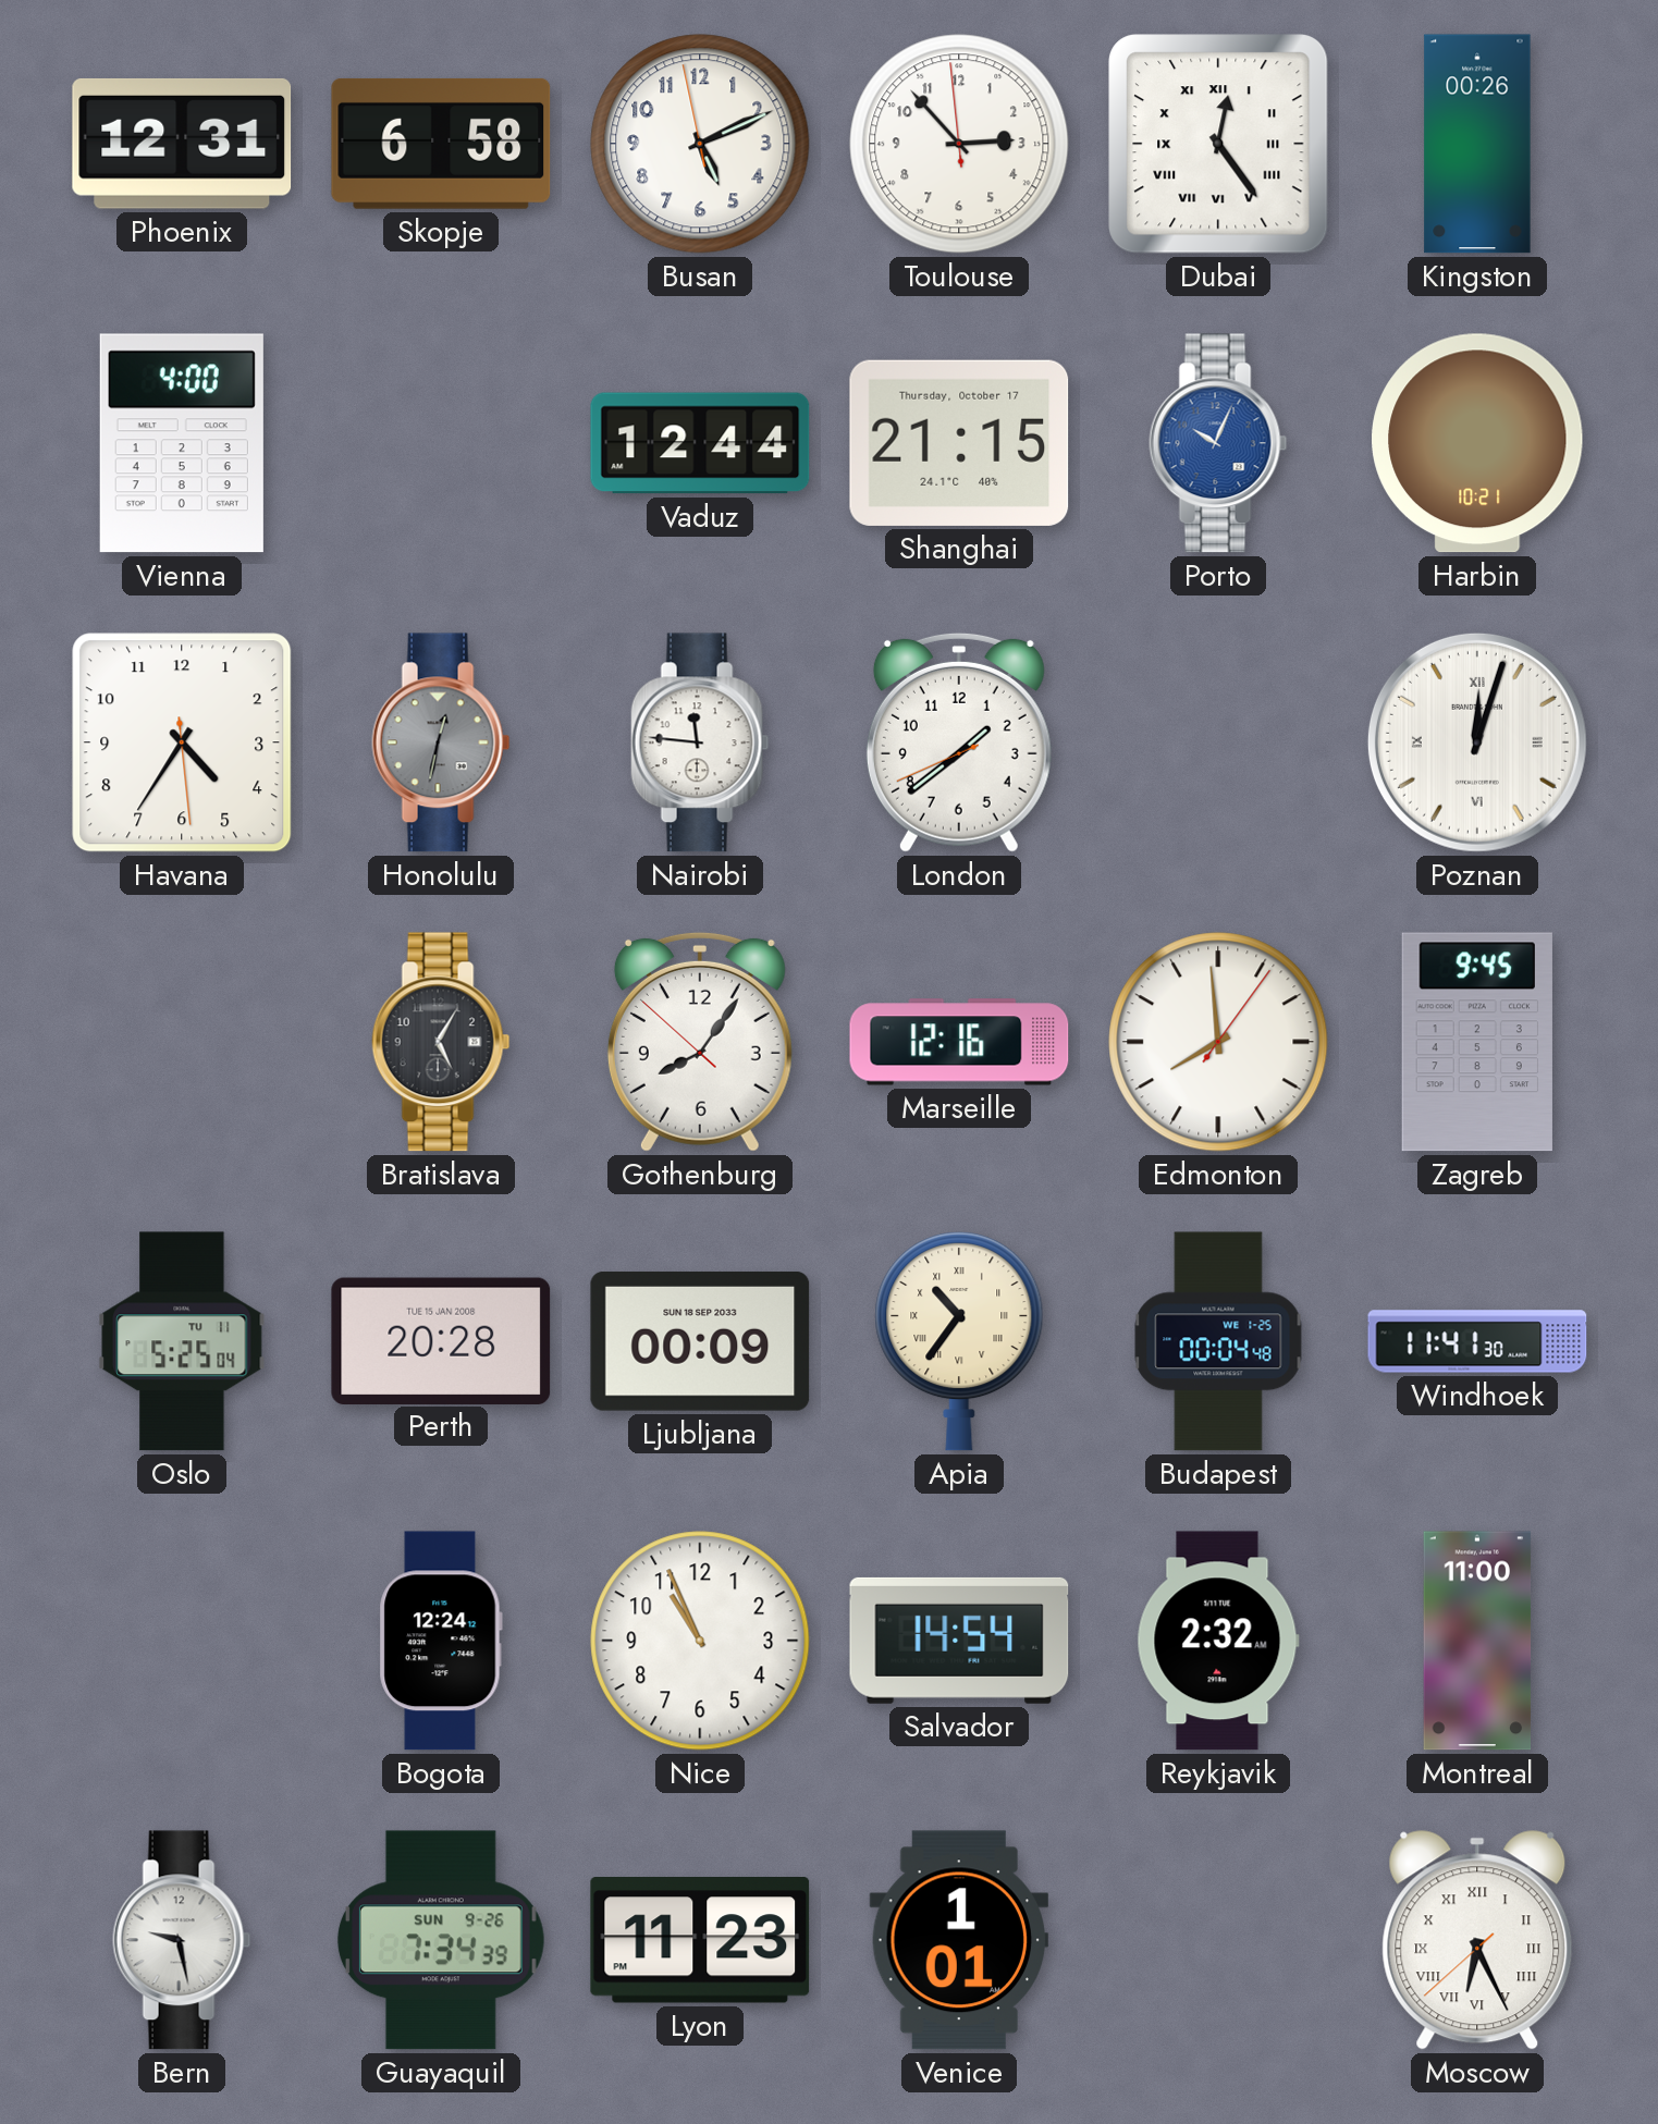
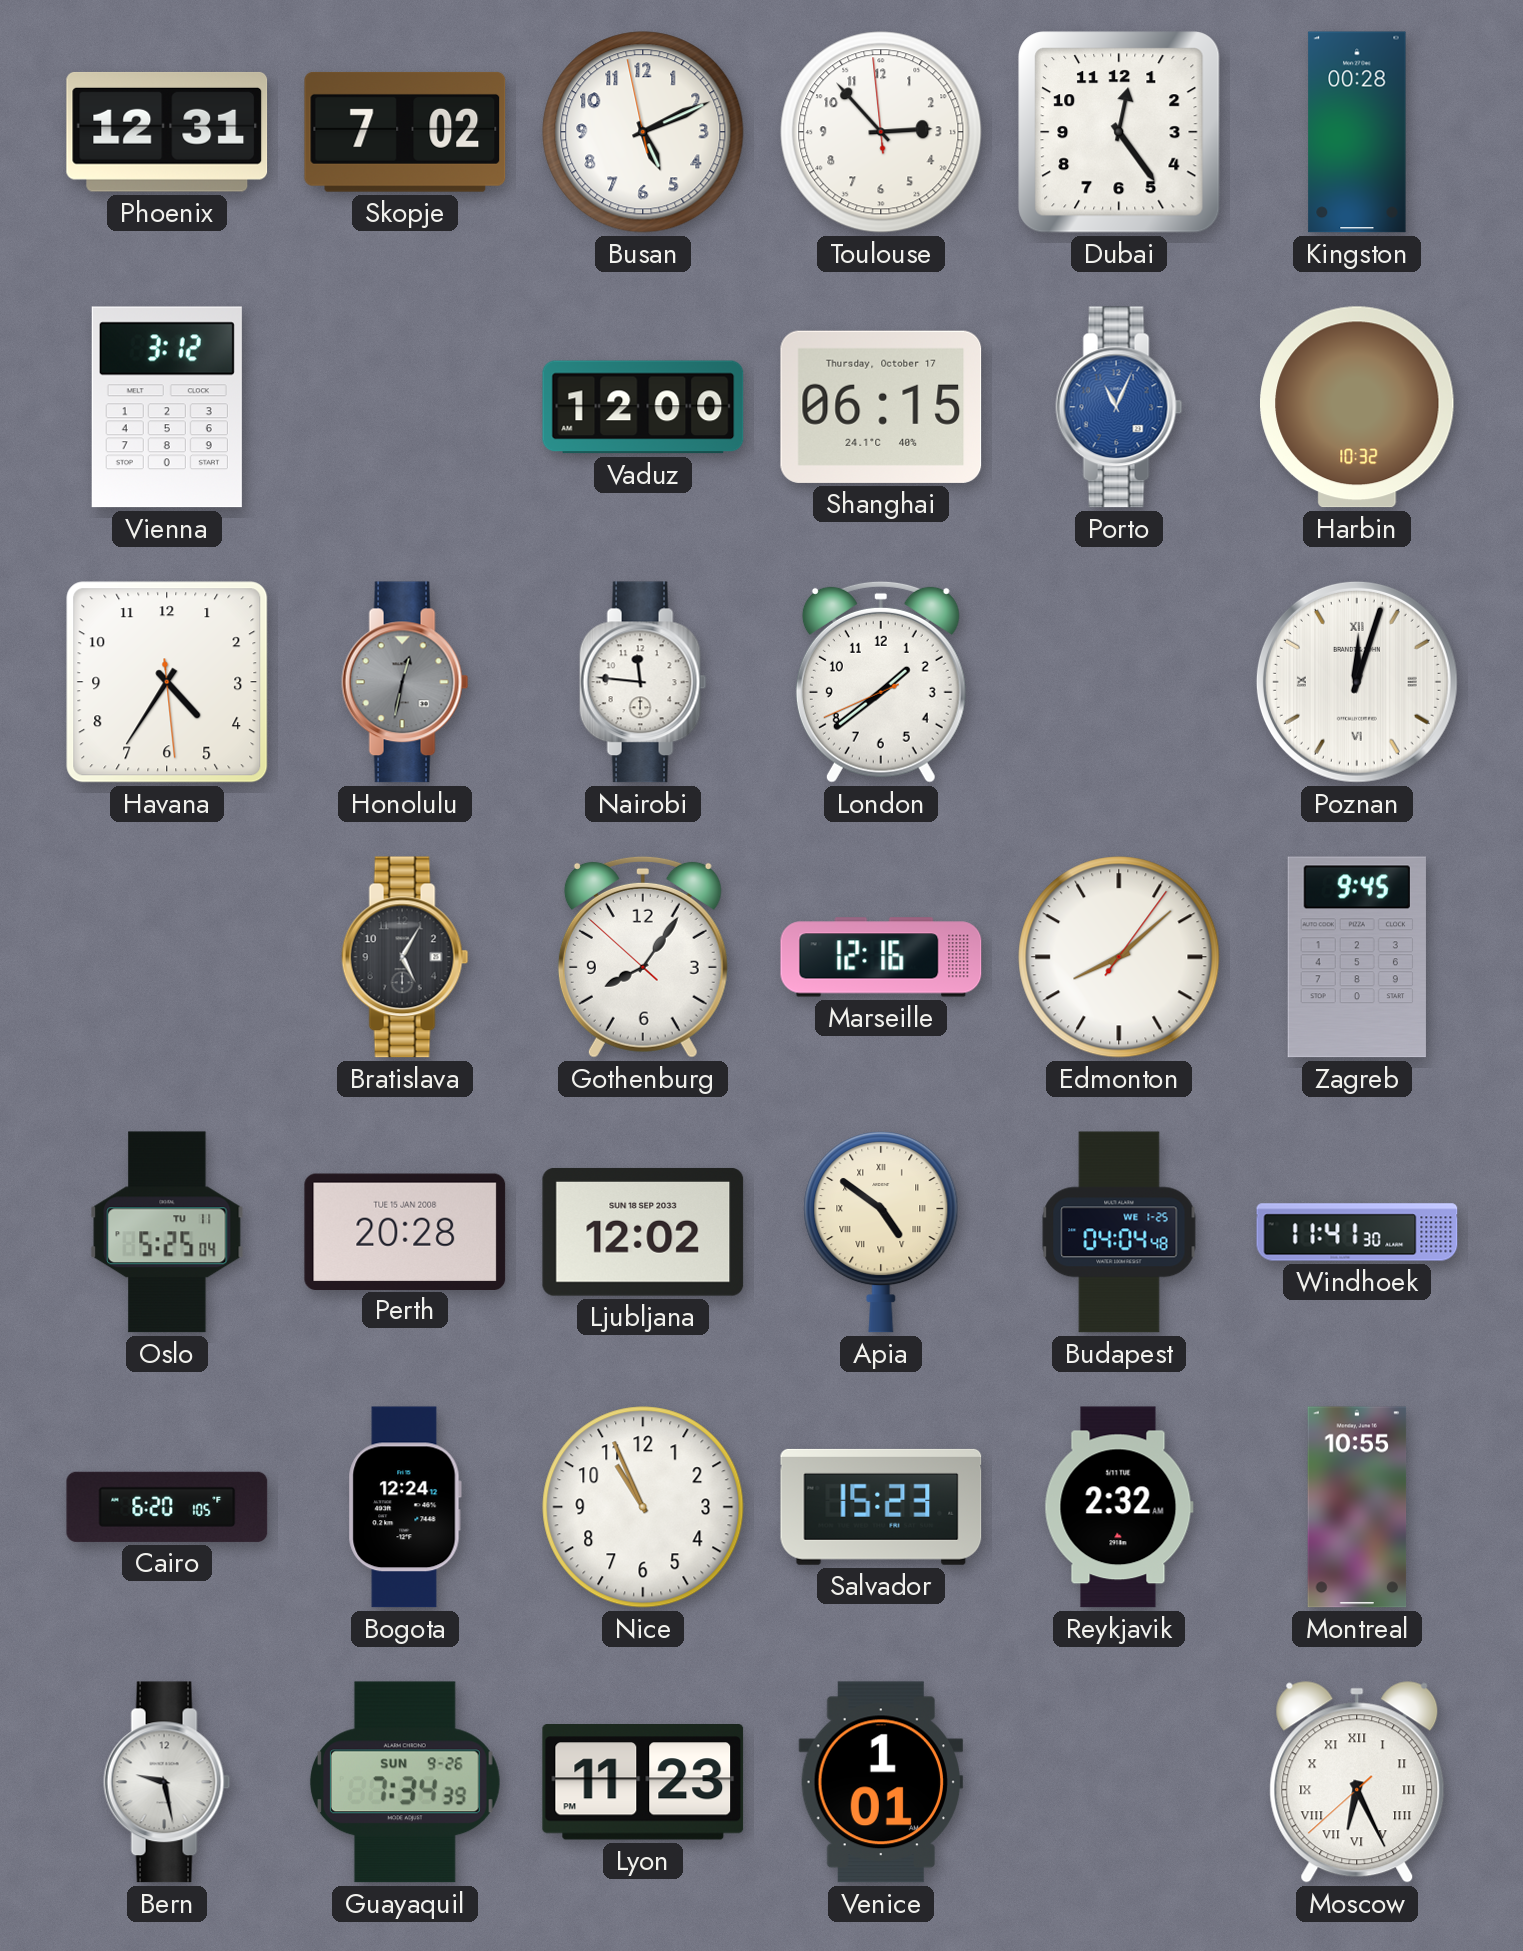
Skopje: 6:58 -> 7:02 (405, 132)
Dubai numerals: Roman -> Arabic (1119, 132)
Kingston: 00:26 -> 00:28 (1357, 132)
Vienna: 4:00 -> 3:12 (167, 407)
Vaduz: 12:44 -> 12:00 (643, 407)
Shanghai: 21:15 -> 06:15 (881, 407)
Porto: 10:04 -> 11:04 (1119, 407)
Harbin: 10:21 -> 10:32 (1358, 407)
Edmonton: 7:59 -> 8:08 (1119, 957)
Ljubljana: 00:09 -> 12:02 (643, 1232)
Apia: 10:36 -> 4:51 (881, 1232)
Budapest: 00:04 -> 04:04 (1119, 1232)
Cairo: none -> 6:20 (167, 1507)
Salvador: 14:54 -> 15:23 (881, 1507)
Montreal: 11:00 -> 10:55 (1357, 1507)
